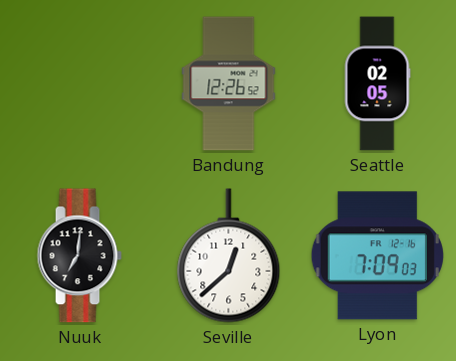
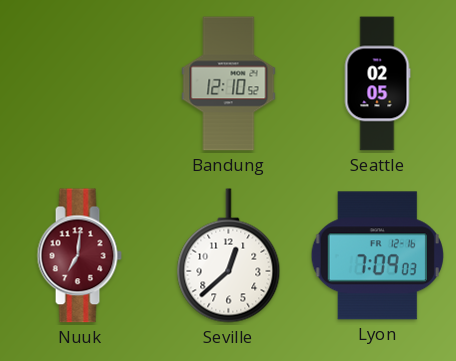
Bandung: 12:26 -> 12:10 (229, 84)
Nuuk dial: black -> burgundy (79, 256)
